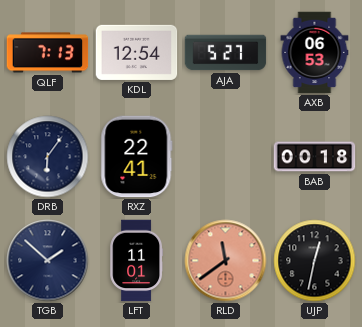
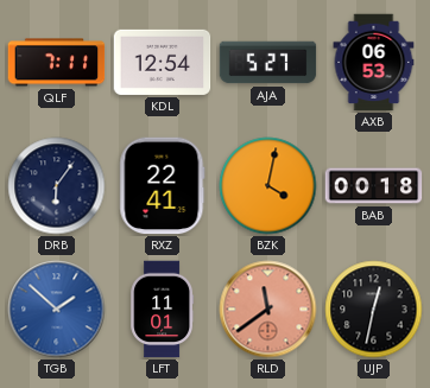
QLF: 7:13 -> 7:11 (57, 63)
BZK: none -> 4:02 (268, 186)
TGB dial: navy -> blue (57, 310)
